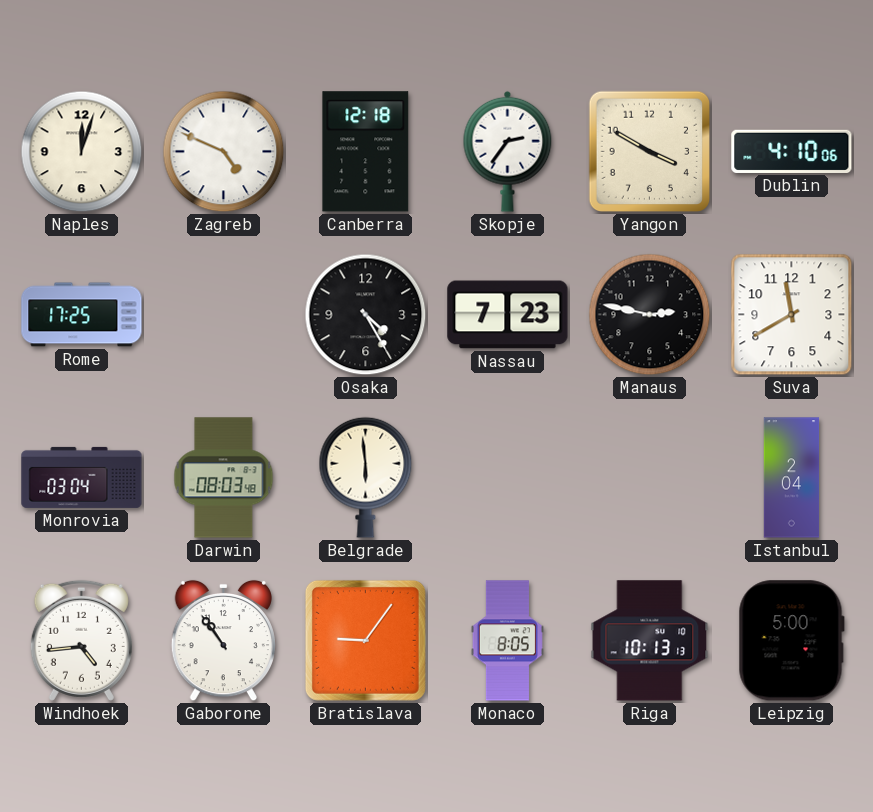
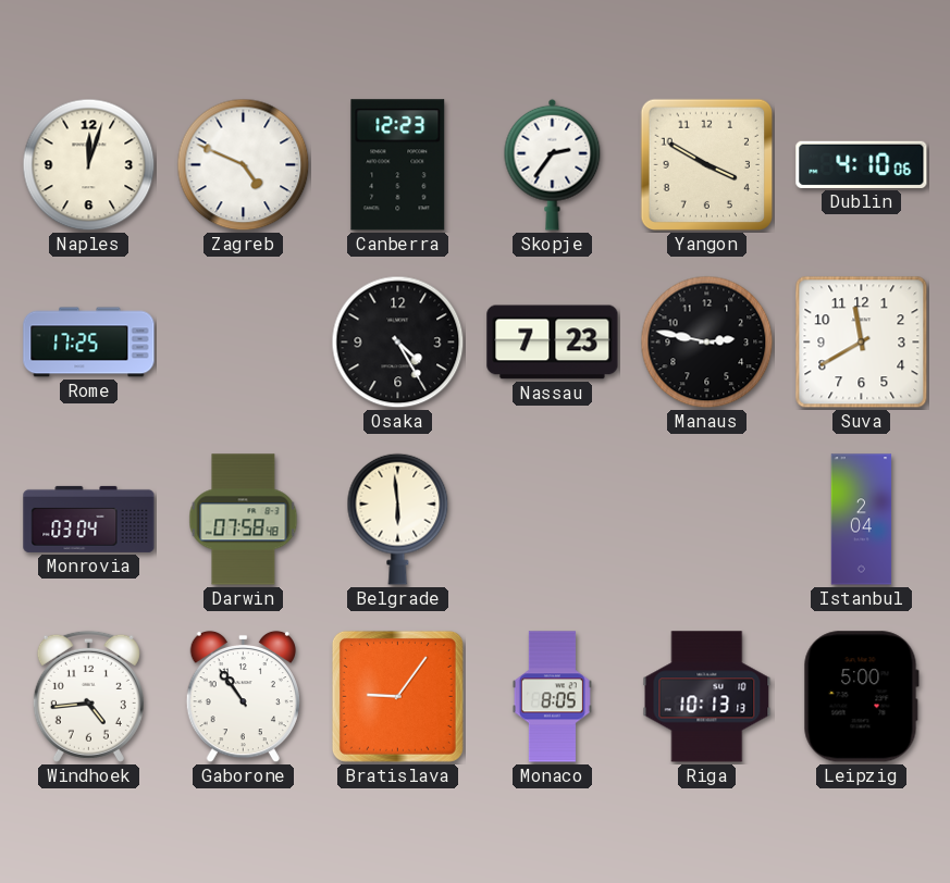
Canberra: 12:18 -> 12:23 (398, 165)
Darwin: 08:03 -> 07:58 (244, 520)
